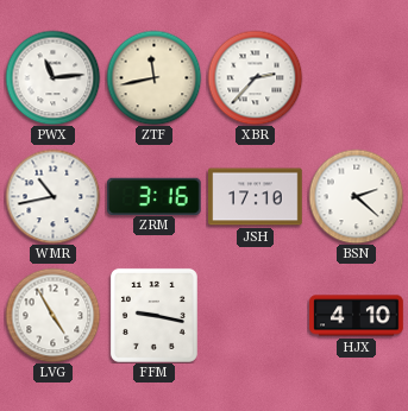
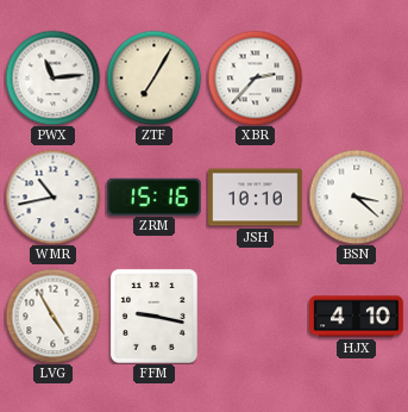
ZTF: 11:43 -> 7:05 (153, 77)
ZRM: 3:16 -> 15:16 (155, 196)
JSH: 17:10 -> 10:10 (256, 198)
BSN: 2:22 -> 3:22 (356, 196)
